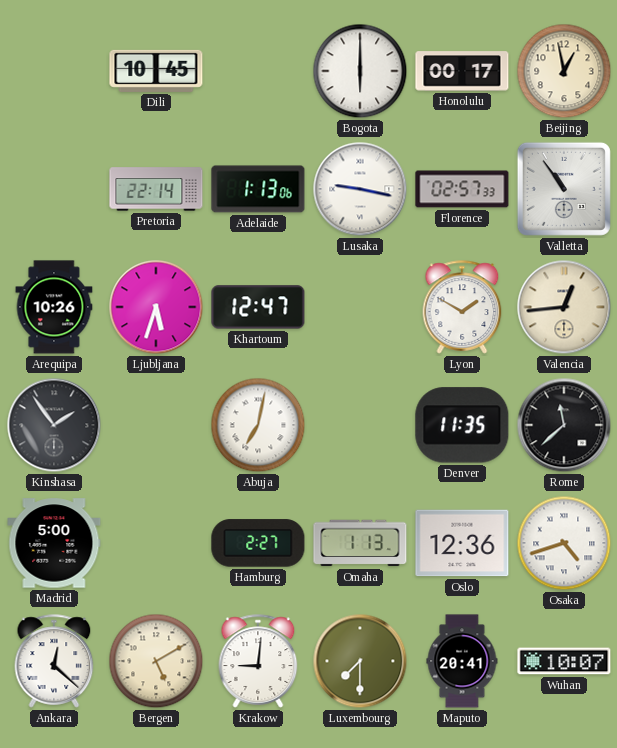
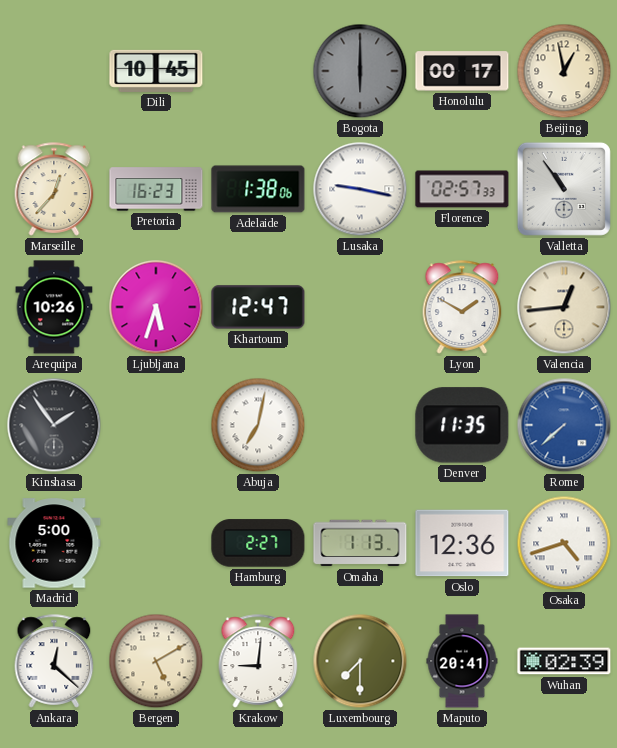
Bogota dial: white -> grey (360, 71)
Marseille: none -> 12:37 (54, 189)
Pretoria: 22:14 -> 16:23 (156, 189)
Adelaide: 1:13 -> 1:38 (258, 189)
Rome: 11:38 -> 7:38 (564, 425)
Rome dial: black -> blue (564, 425)
Wuhan: 10:07 -> 02:39 (564, 661)
